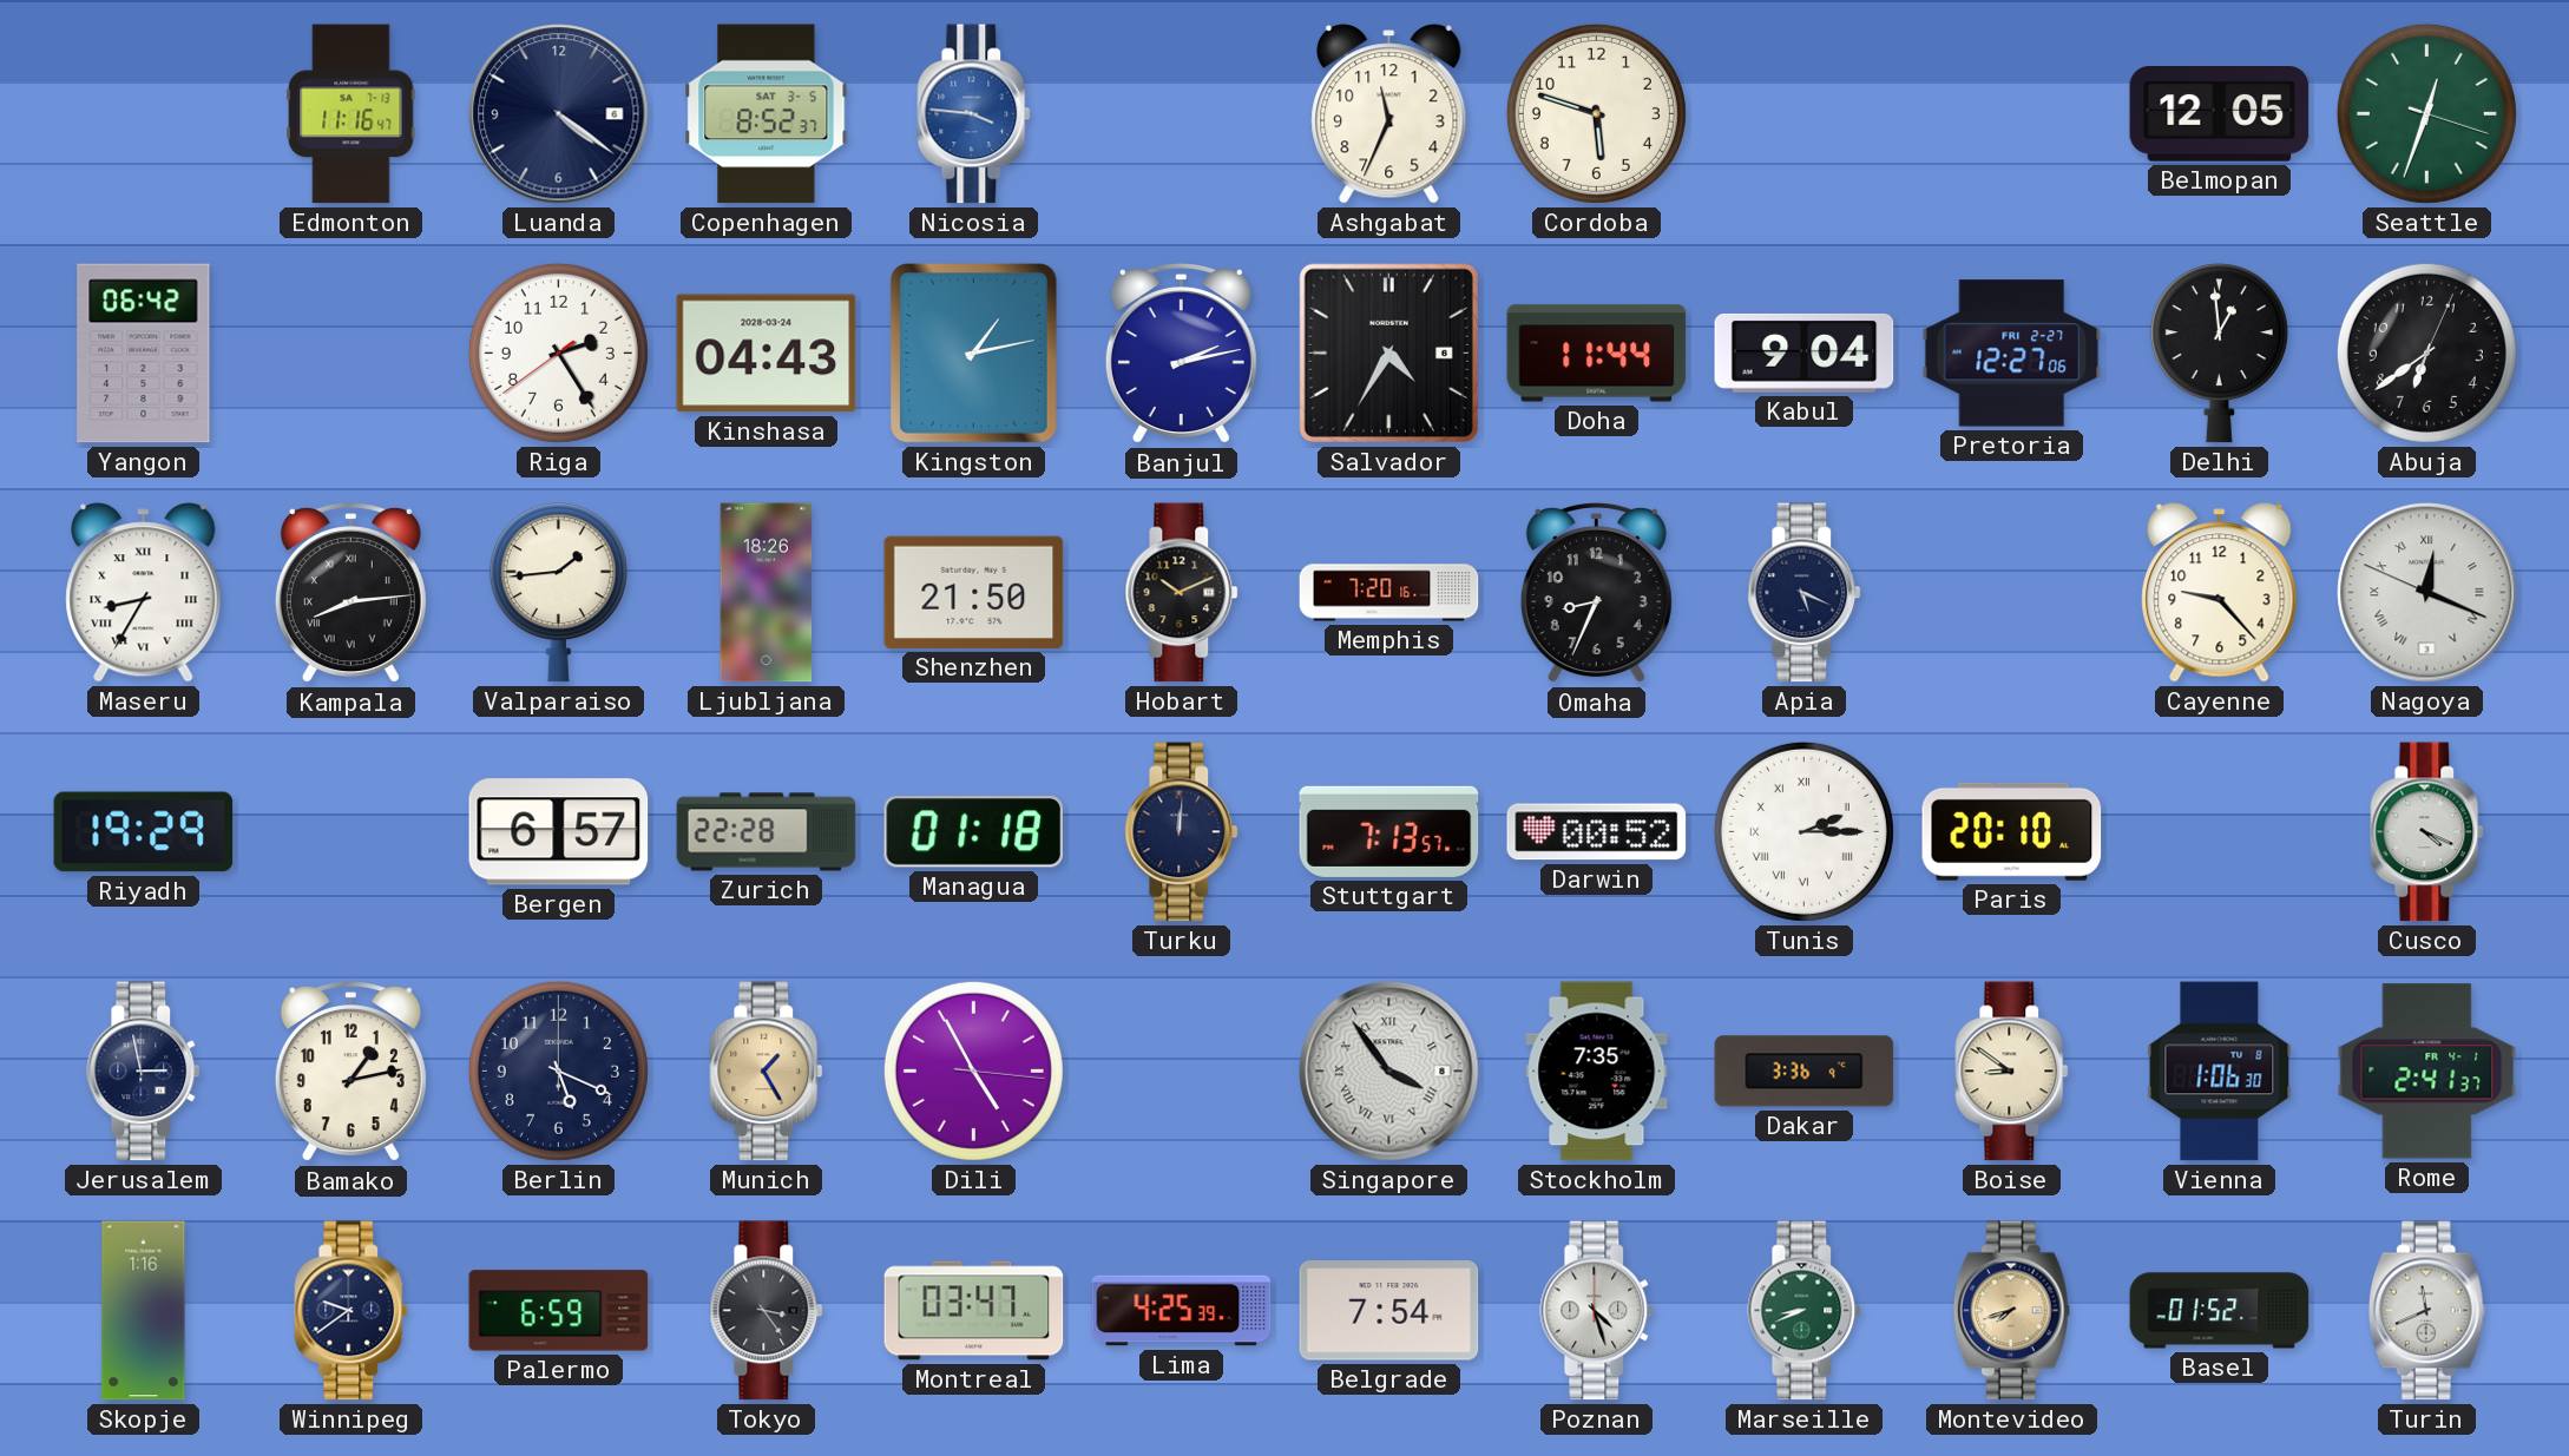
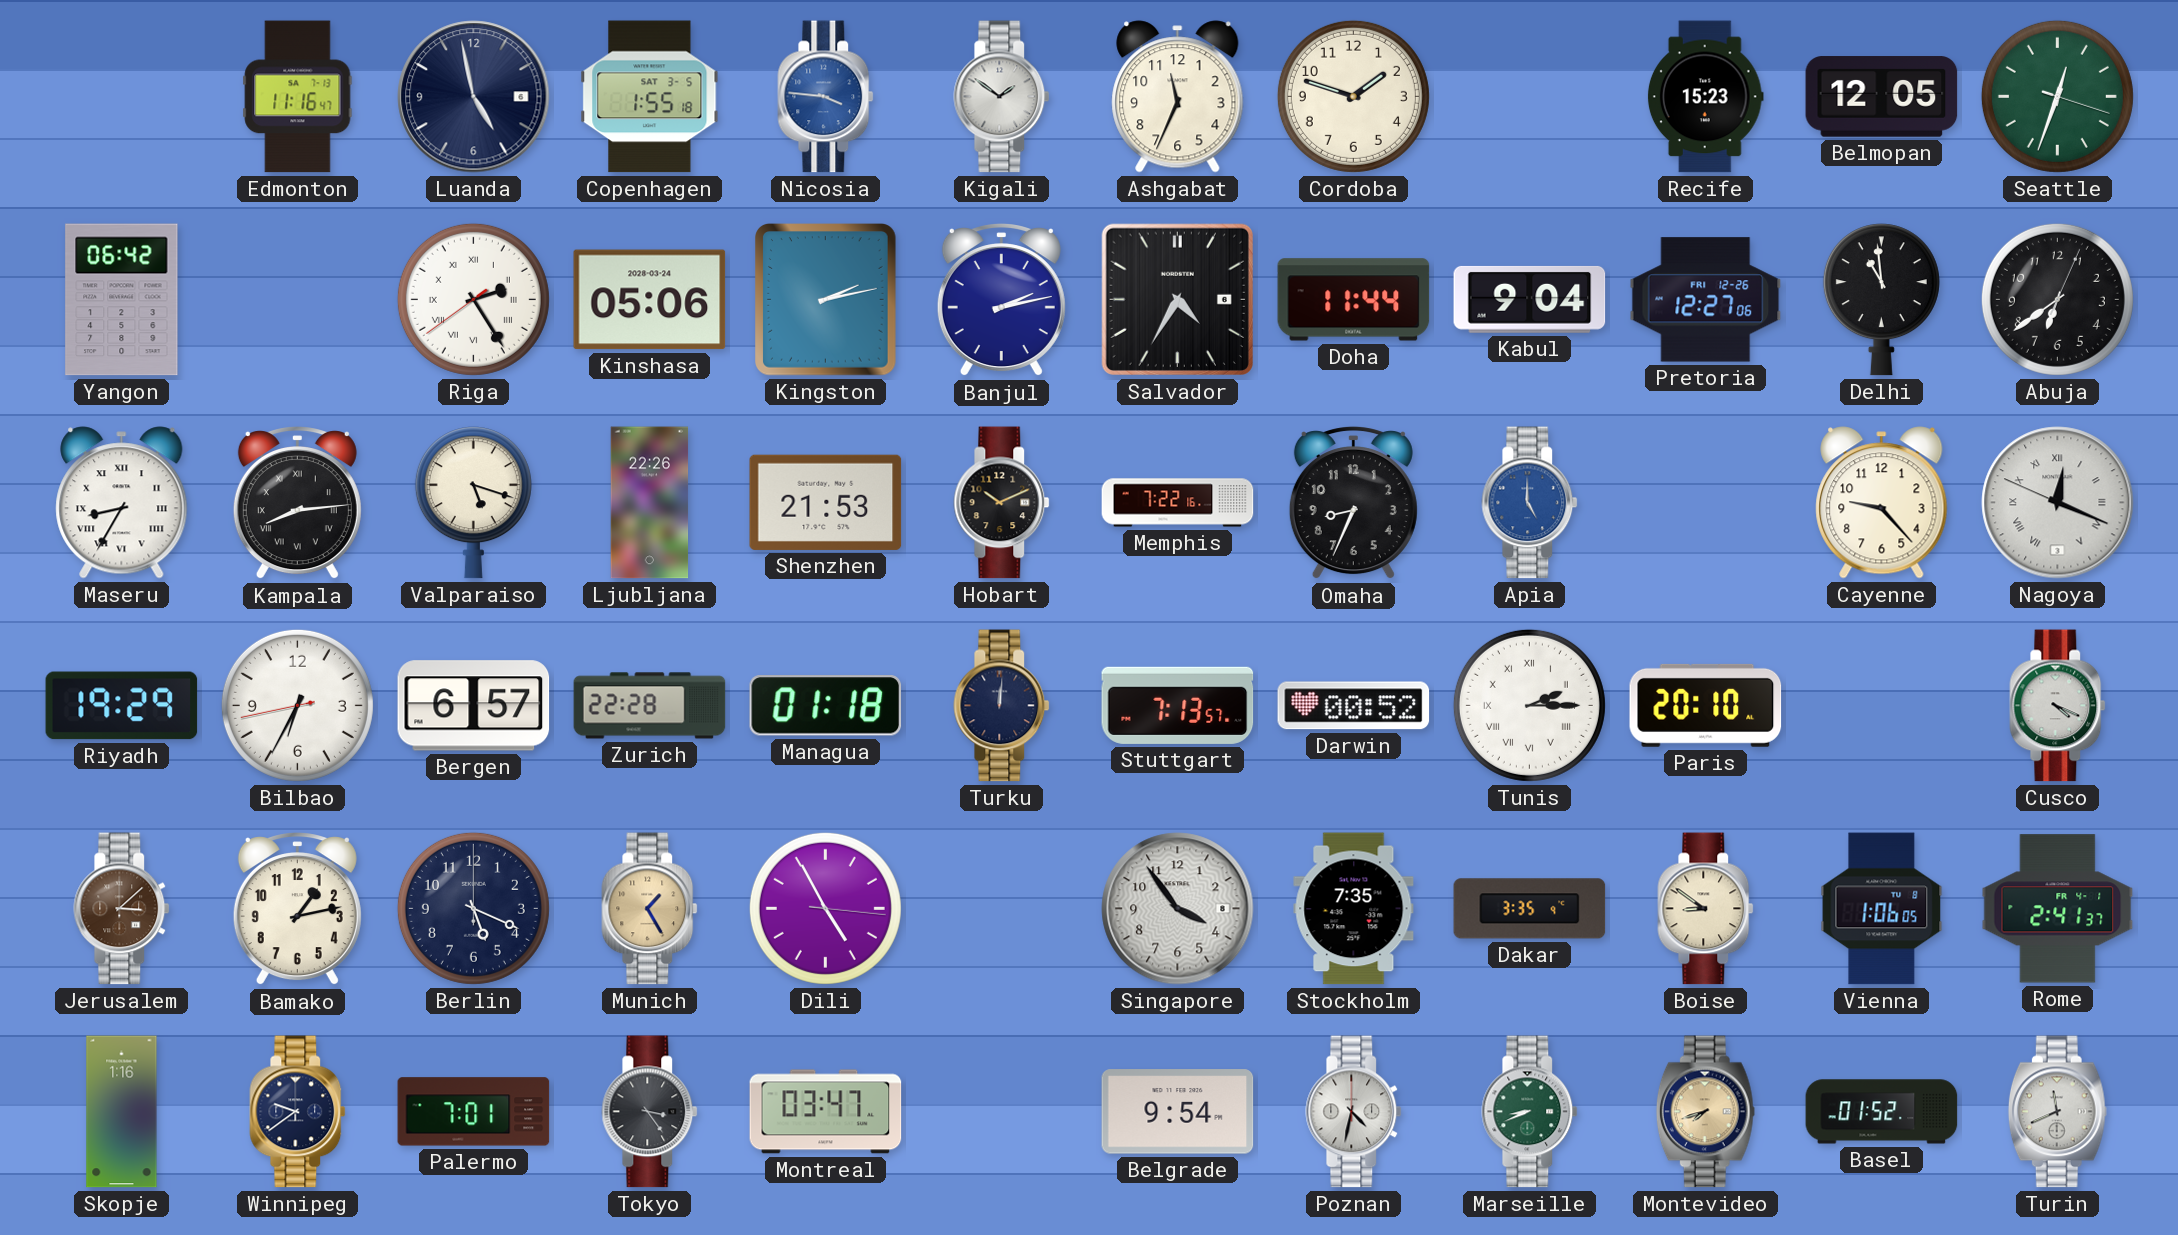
Luanda: 4:21 -> 4:58 (474, 97)
Copenhagen: 8:52 -> 1:55 (650, 97)
Kigali: none -> 1:51 (1002, 97)
Cordoba: 5:48 -> 1:48 (1353, 96)
Recife: none -> 15:23 (1705, 97)
Riga numerals: Arabic -> Roman (473, 299)
Kinshasa: 04:43 -> 05:06 (650, 300)
Kingston: 1:13 -> 2:13 (826, 300)
Pretoria date: FRI 2-27 -> FRI 12-26 (1706, 300)
Delhi: 12:59 -> 10:59 (1881, 300)
Valparaiso: 1:44 -> 5:18 (473, 503)
Ljubljana: 18:26 -> 22:26 (650, 503)
Shenzhen: 21:50 -> 21:53 (826, 502)
Memphis: 7:20 -> 7:22 (1178, 503)
Apia: 5:19 -> 5:00 (1530, 503)
Apia dial: navy -> blue (1530, 503)
Bilbao: none -> 6:34 (297, 705)
Jerusalem: 2:58 -> 3:08 (122, 909)
Jerusalem dial: navy -> brown (122, 909)
Singapore numerals: Roman -> Arabic (1178, 909)
Dakar: 3:36 -> 3:35 (1530, 909)
Vienna: 1:06:30 -> 1:06:05 (1882, 909)
Palermo: 6:59 -> 7:01 (474, 1112)
Lima: 4:25 -> none (1182, 1311)
Belgrade: 7:54 -> 9:54 (1178, 1112)
Poznan: 4:27 -> 4:32 (1354, 1112)
